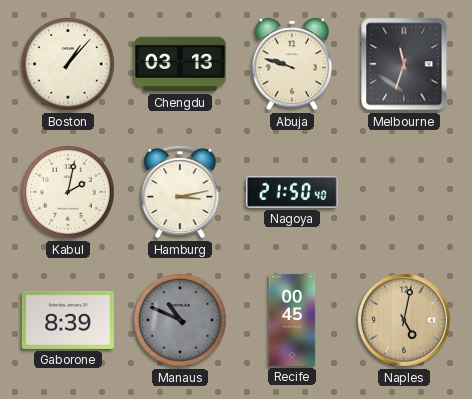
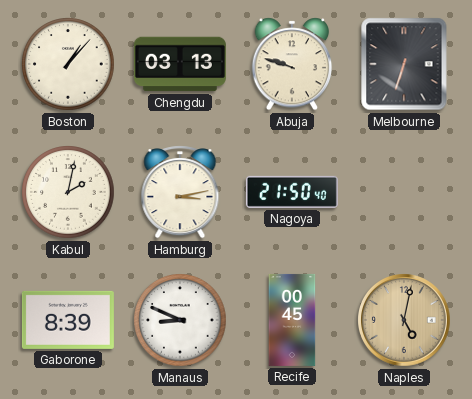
Melbourne: 11:33 -> 6:33 (404, 64)
Manaus: 10:49 -> 8:49 (180, 320)
Manaus dial: grey -> white (180, 320)
